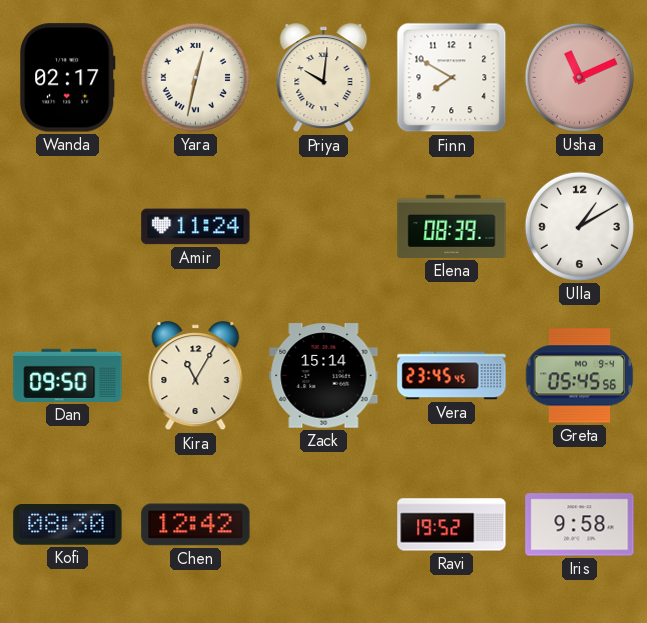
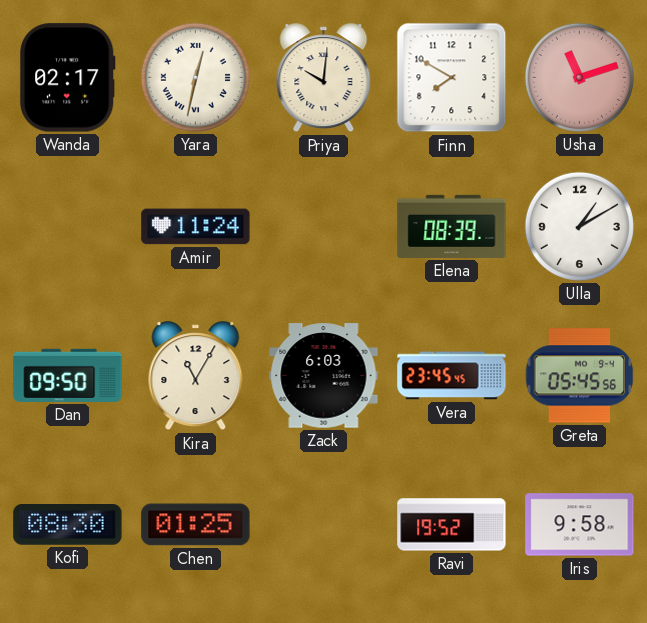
Usha: 11:11 -> 11:12 (579, 77)
Zack: 15:14 -> 6:03 (324, 376)
Chen: 12:42 -> 01:25 (196, 525)
